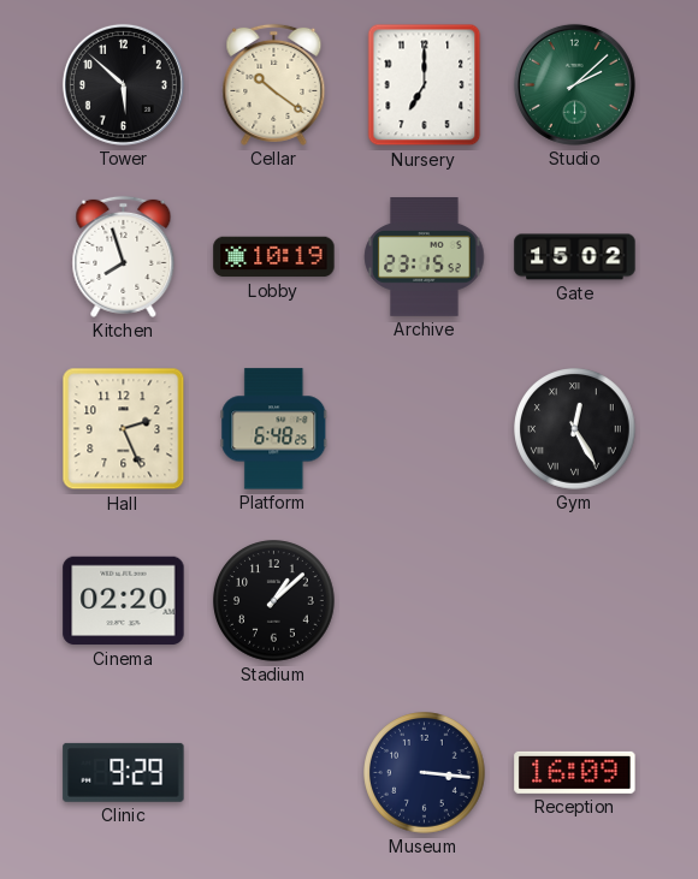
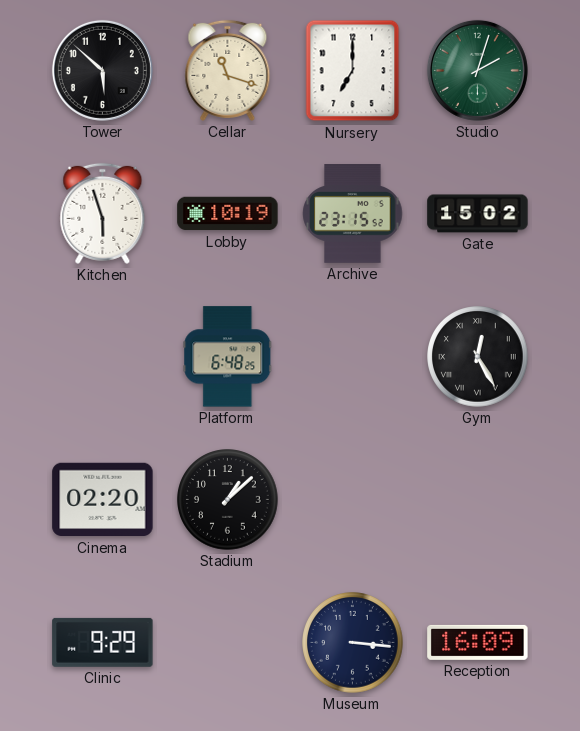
Cellar: 10:21 -> 11:18 (228, 70)
Studio: 2:08 -> 2:03 (477, 70)
Kitchen: 7:57 -> 5:57 (103, 213)
Hall: 2:26 -> none (124, 429)
